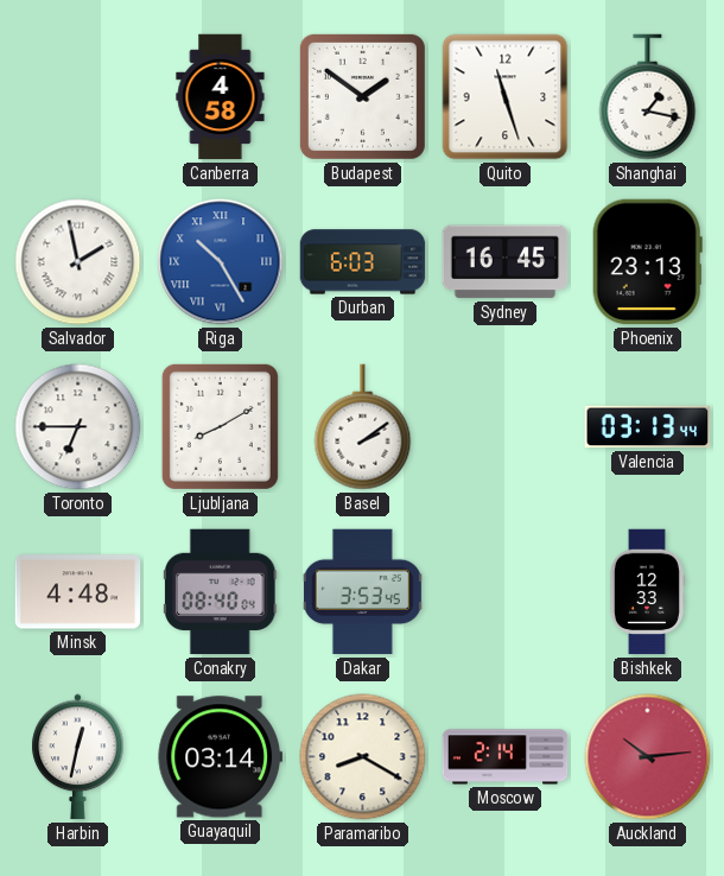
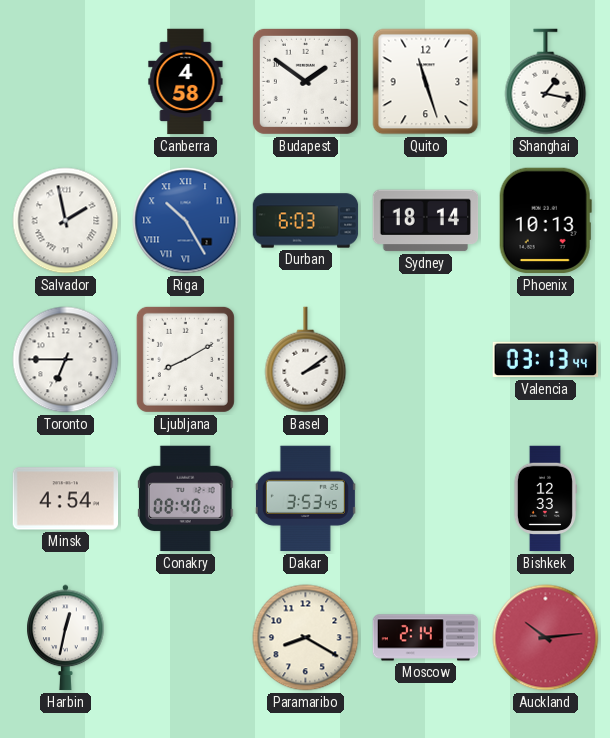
Sydney: 16:45 -> 18:14 (426, 221)
Phoenix: 23:13 -> 10:13 (545, 221)
Minsk: 4:48 -> 4:54 (66, 499)
Guayaquil: 03:14 -> none (220, 757)
